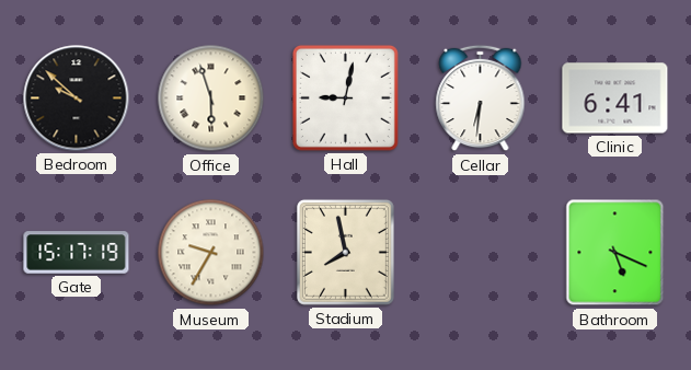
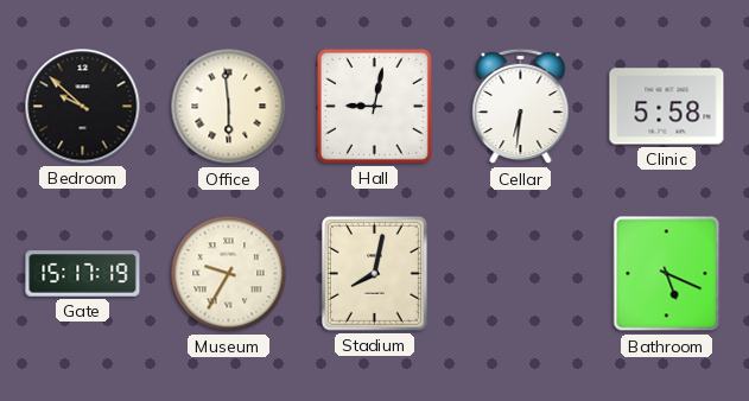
Office: 5:57 -> 5:59 (229, 107)
Clinic: 6:41 -> 5:58 (667, 107)
Stadium: 7:58 -> 8:02 (374, 273)
